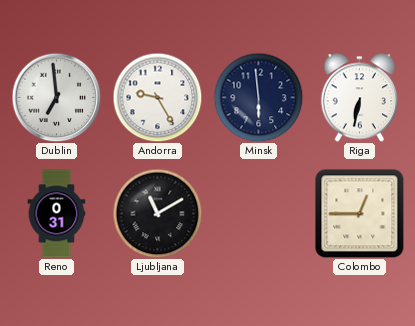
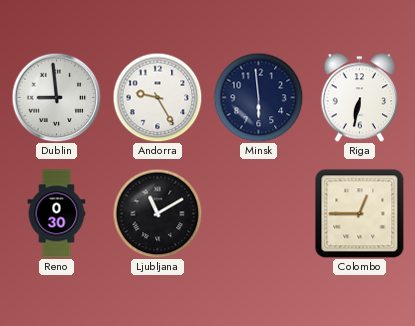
Dublin: 6:59 -> 8:59 (56, 97)
Reno: 0:31 -> 0:30 (57, 214)
